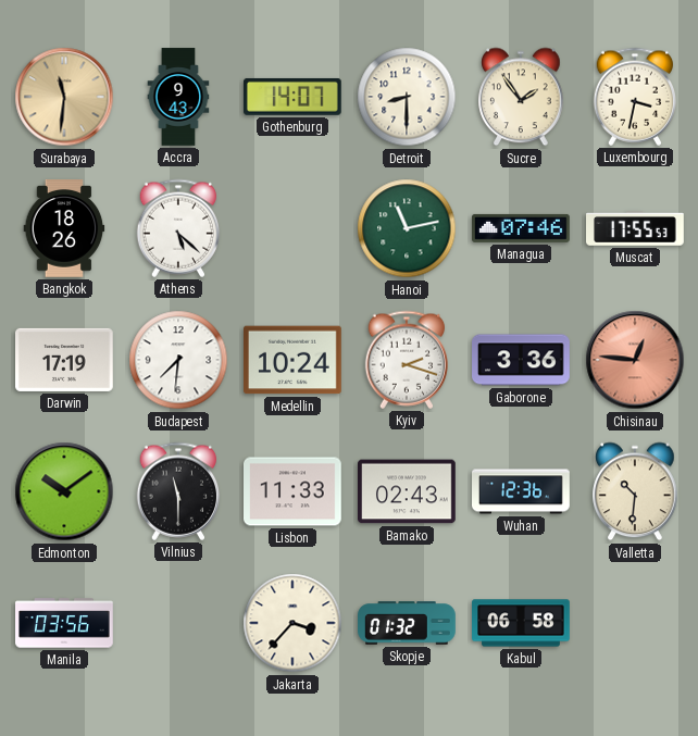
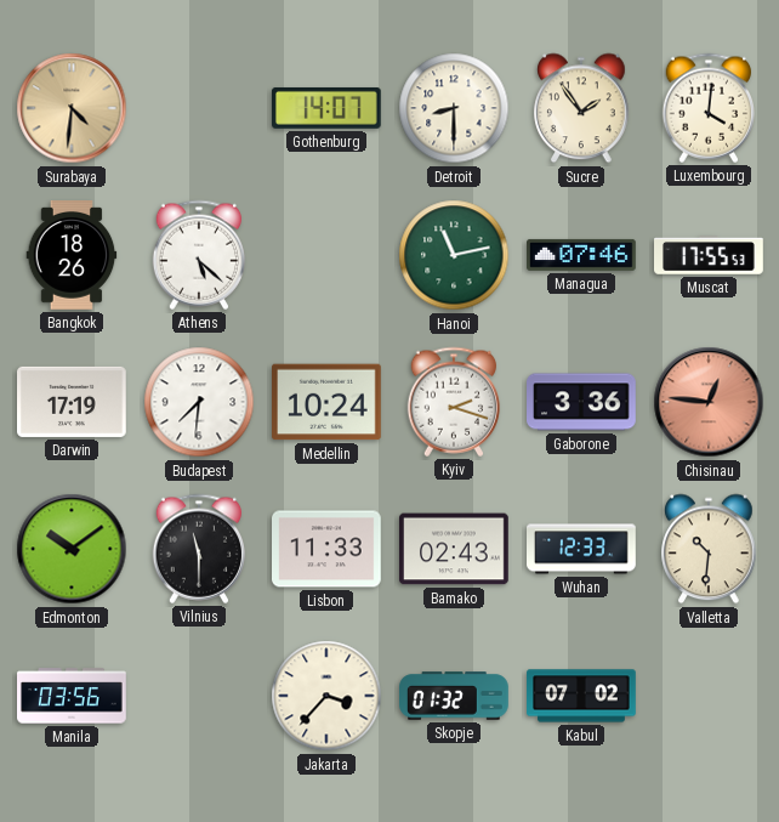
Surabaya: 11:31 -> 4:31 (72, 108)
Accra: 9:43 -> none (178, 97)
Luxembourg: 3:32 -> 4:01 (707, 108)
Wuhan: 12:36 -> 12:33 (581, 549)
Kabul: 06:58 -> 07:02 (581, 696)
